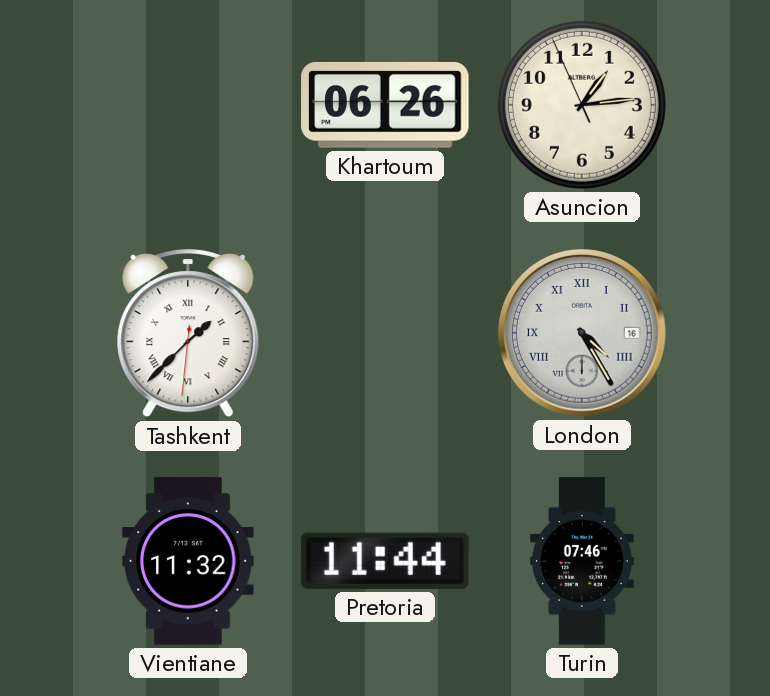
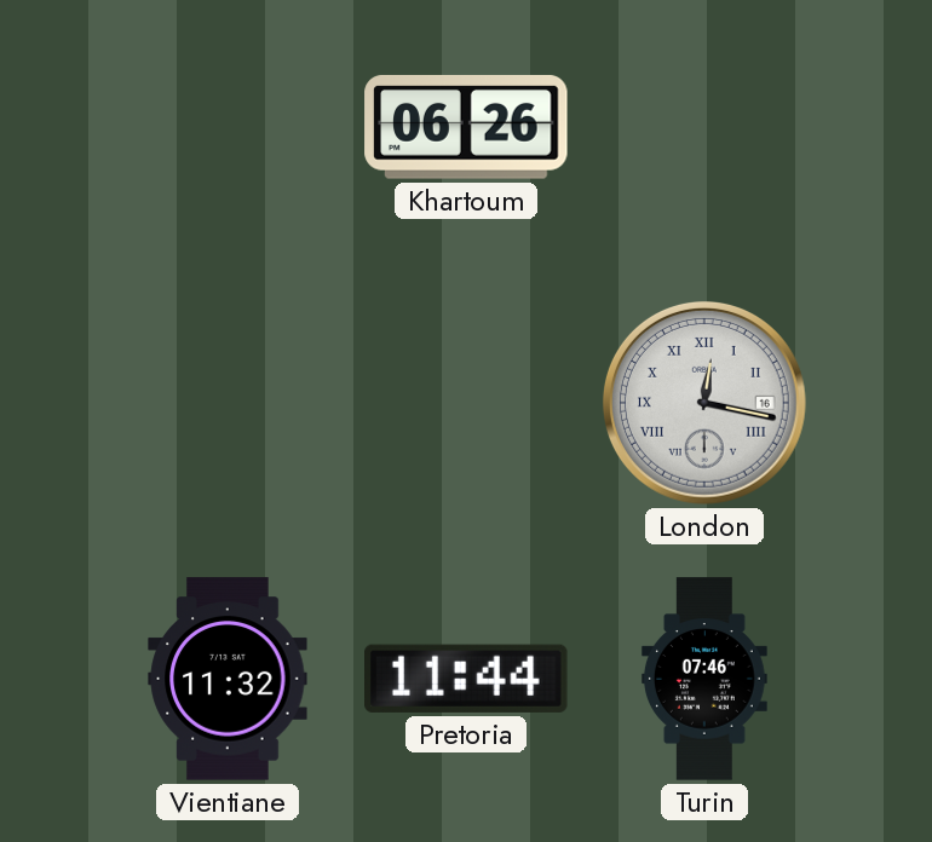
Asuncion: 1:13 -> none (582, 105)
Tashkent: 1:37 -> none (188, 334)
London: 4:25 -> 12:17 (704, 403)
